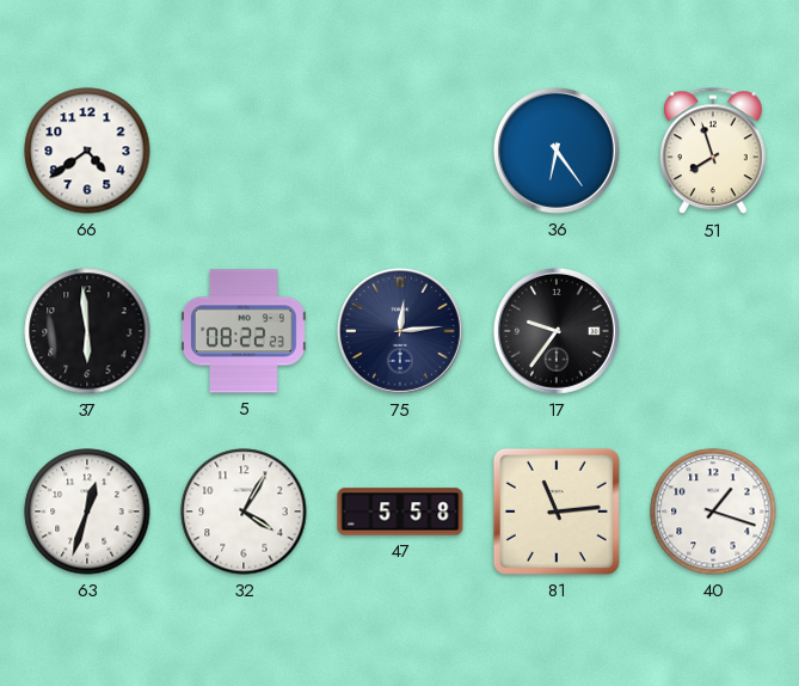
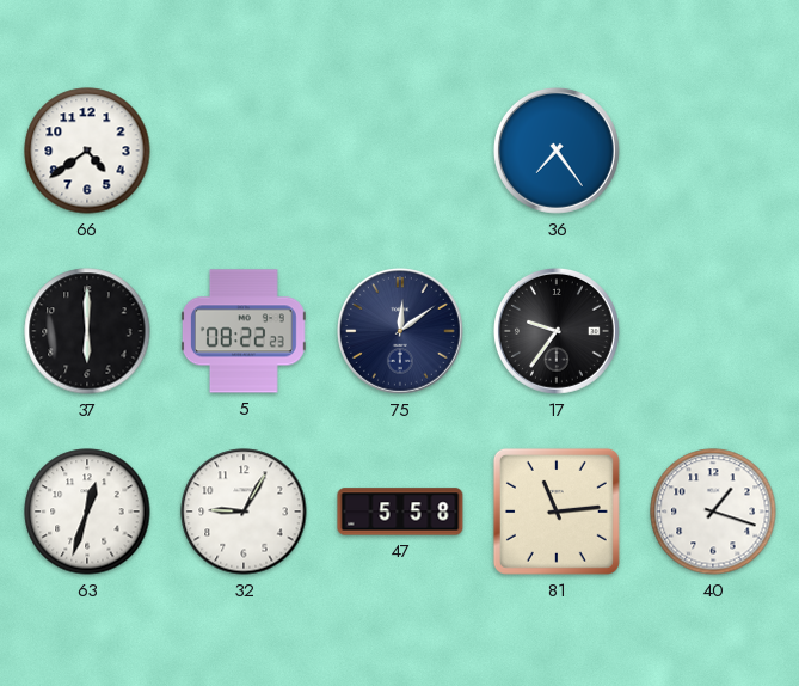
36: 6:24 -> 7:24 (557, 151)
51: 7:57 -> none (714, 152)
37: 5:59 -> 6:00 (87, 331)
75: 12:14 -> 12:09 (400, 331)
32: 4:05 -> 9:05 (244, 512)
